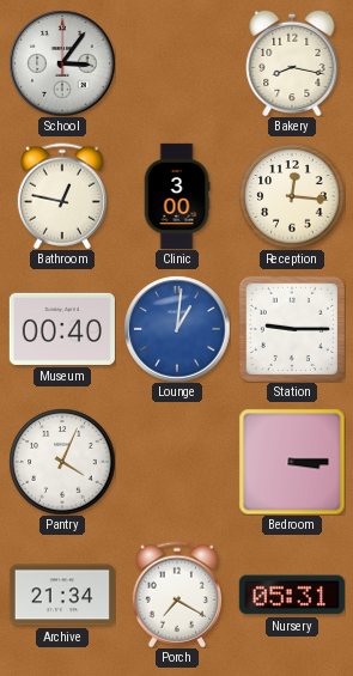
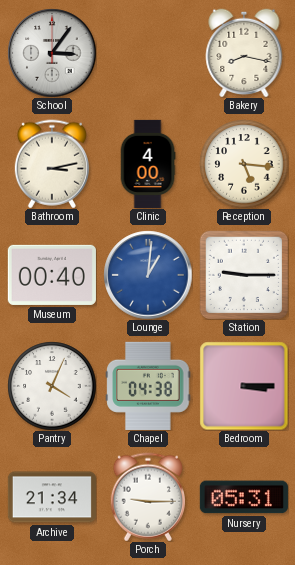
Bathroom: 12:47 -> 3:13 (52, 164)
Clinic: 3:00 -> 4:00 (148, 163)
Reception: 12:16 -> 5:16 (244, 164)
Chapel: none -> 04:38 (148, 386)
Porch: 7:20 -> 9:15 (148, 497)
